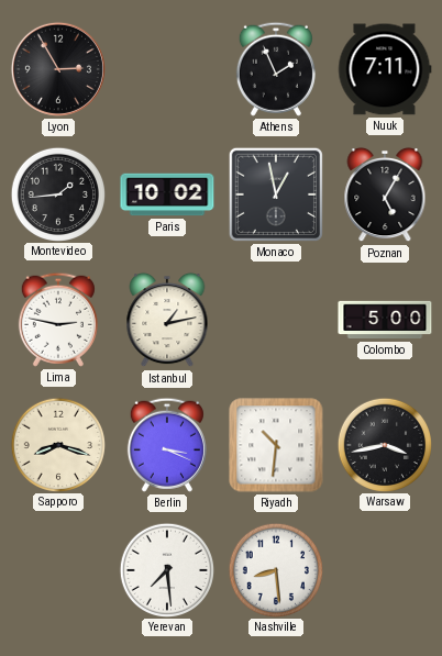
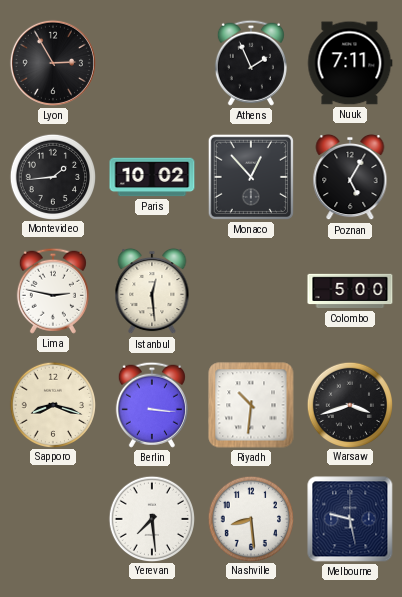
Monaco: 12:58 -> 12:53 (251, 177)
Istanbul: 1:13 -> 12:29 (152, 291)
Berlin: 3:19 -> 3:16 (152, 405)
Warsaw: 3:43 -> 3:42 (349, 404)
Melbourne: none -> 9:28 (350, 519)
